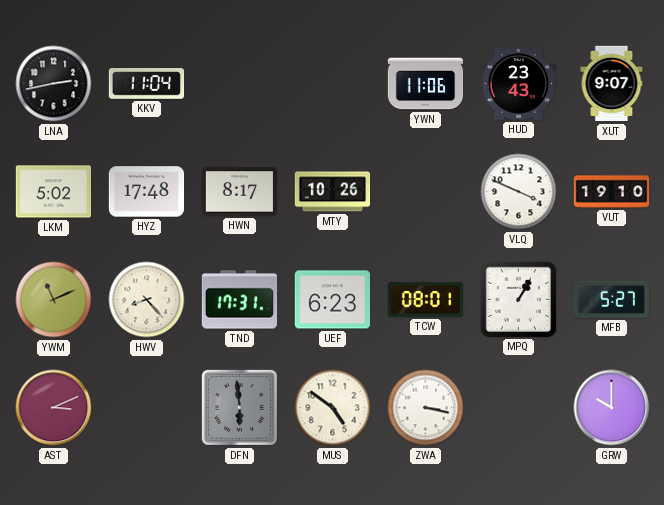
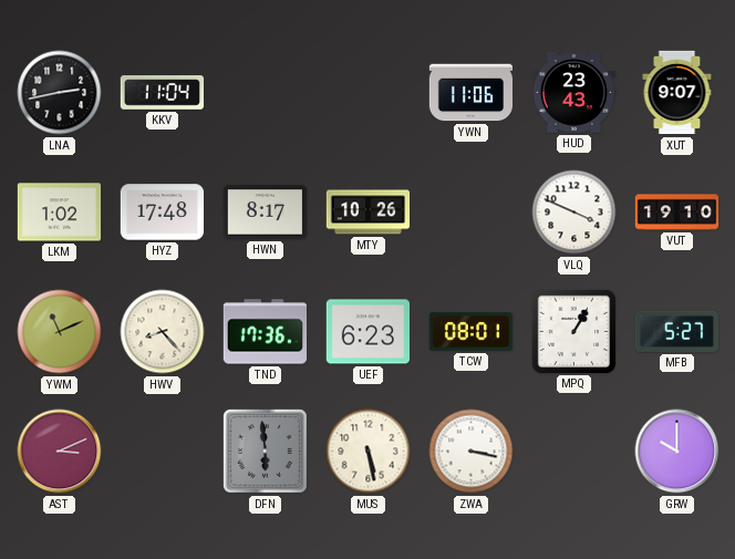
LKM: 5:02 -> 1:02 (60, 213)
TND: 17:31 -> 17:36 (266, 332)
MUS: 4:51 -> 5:28 (369, 452)
